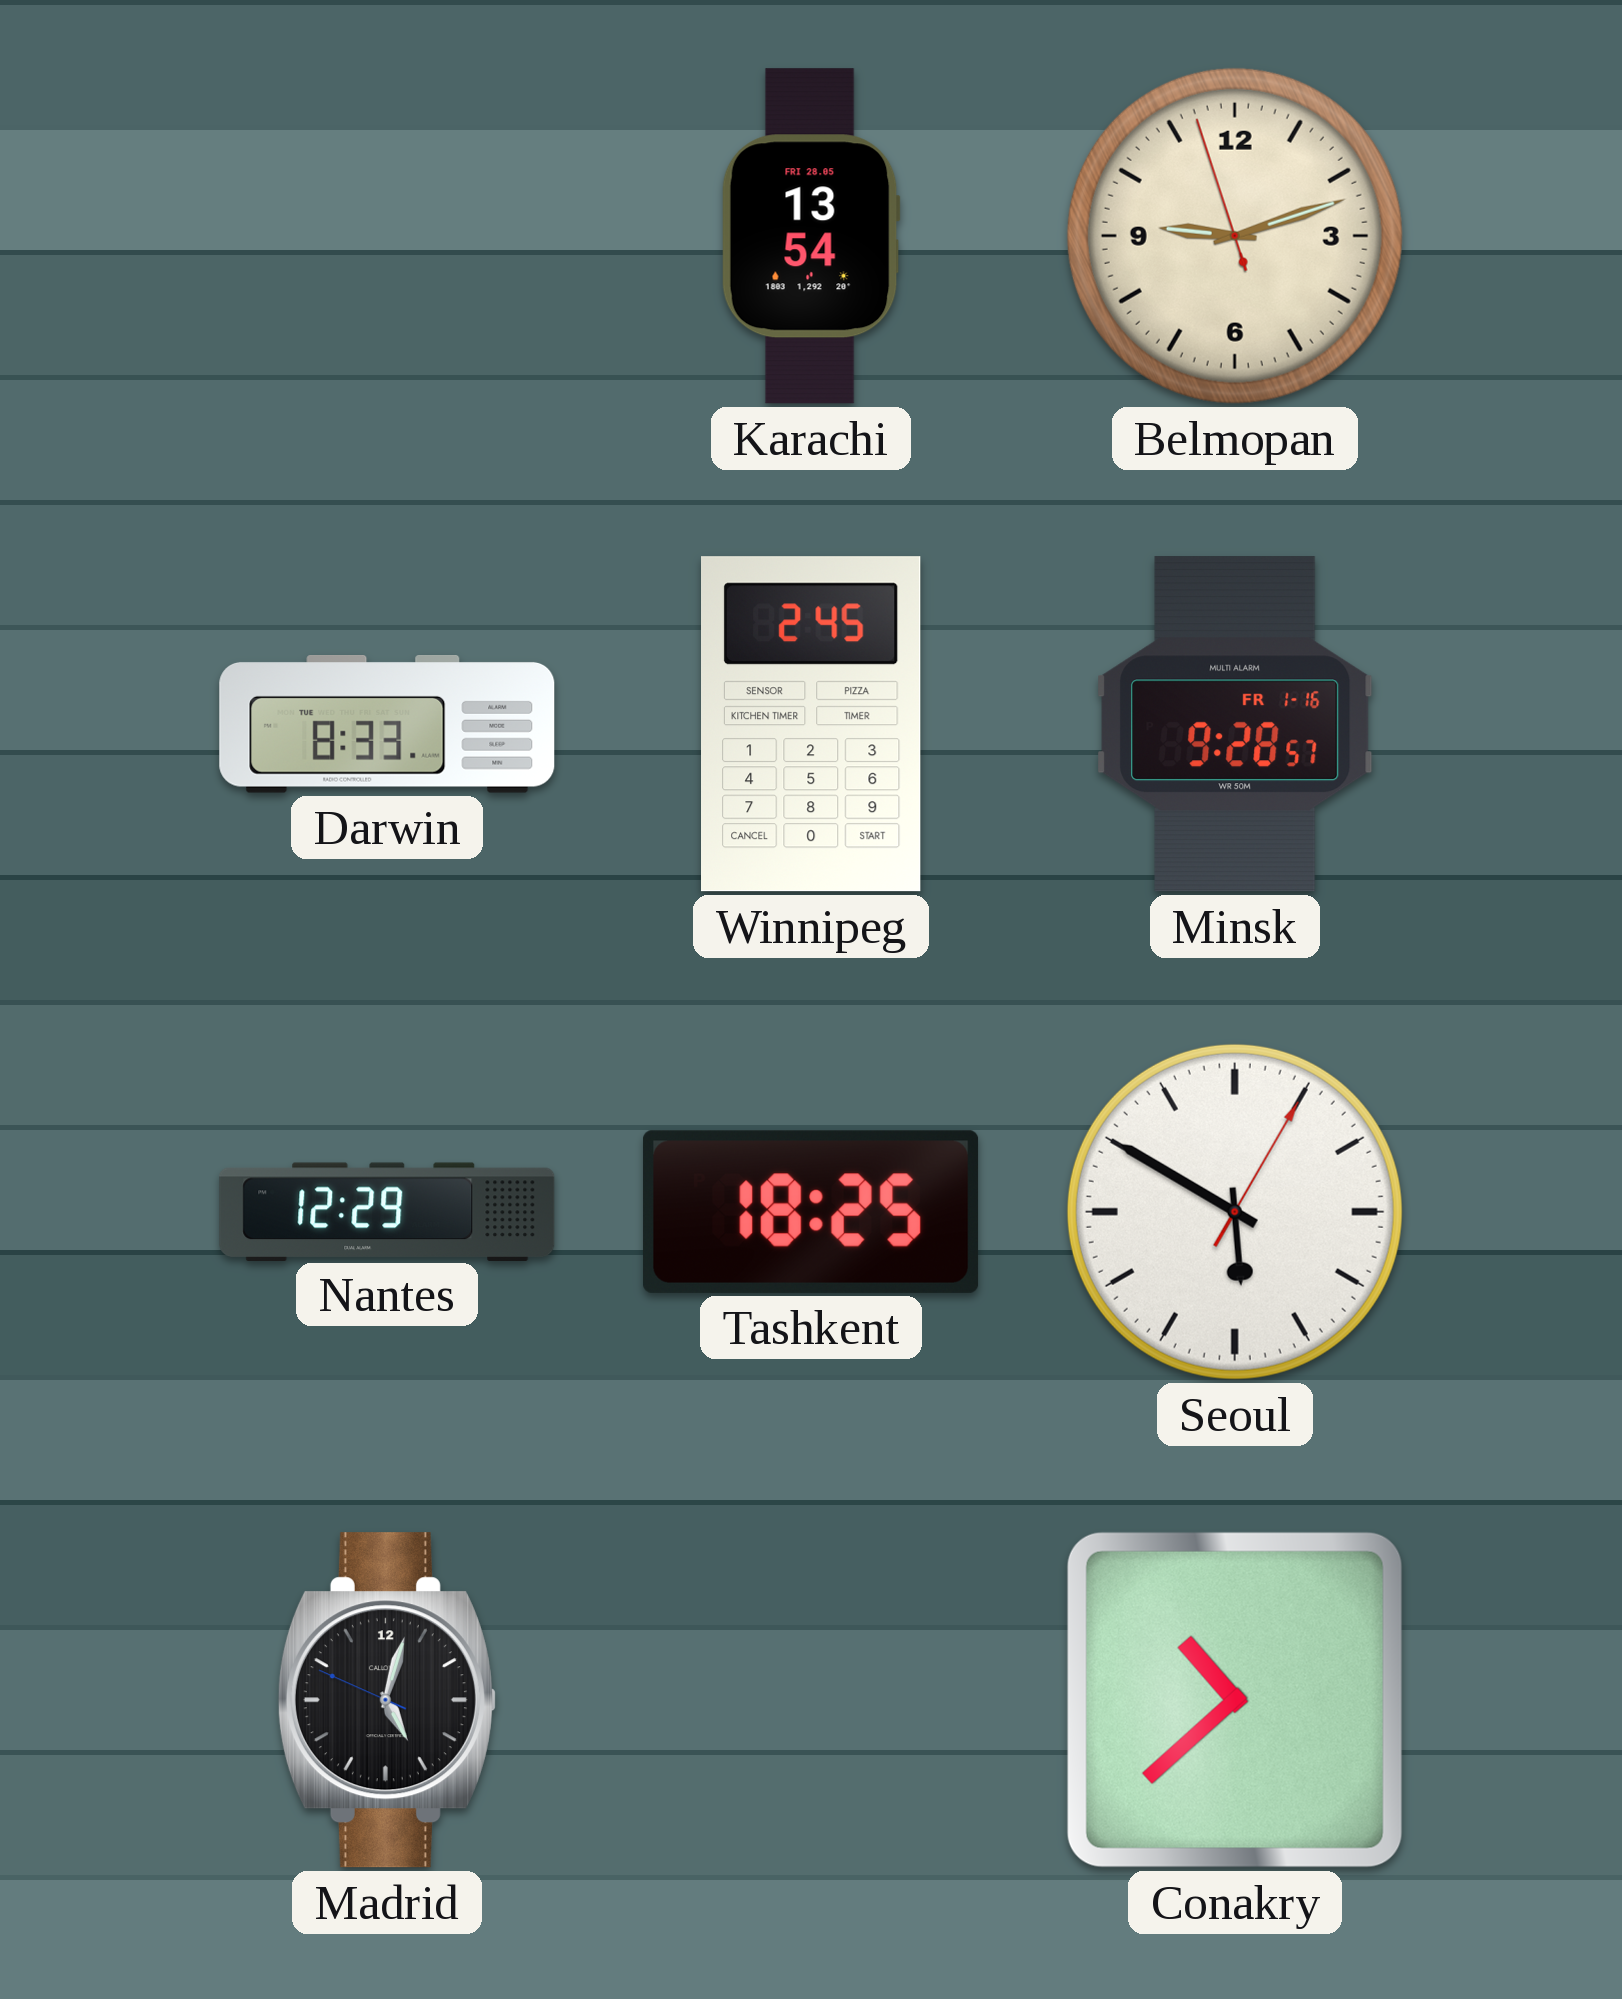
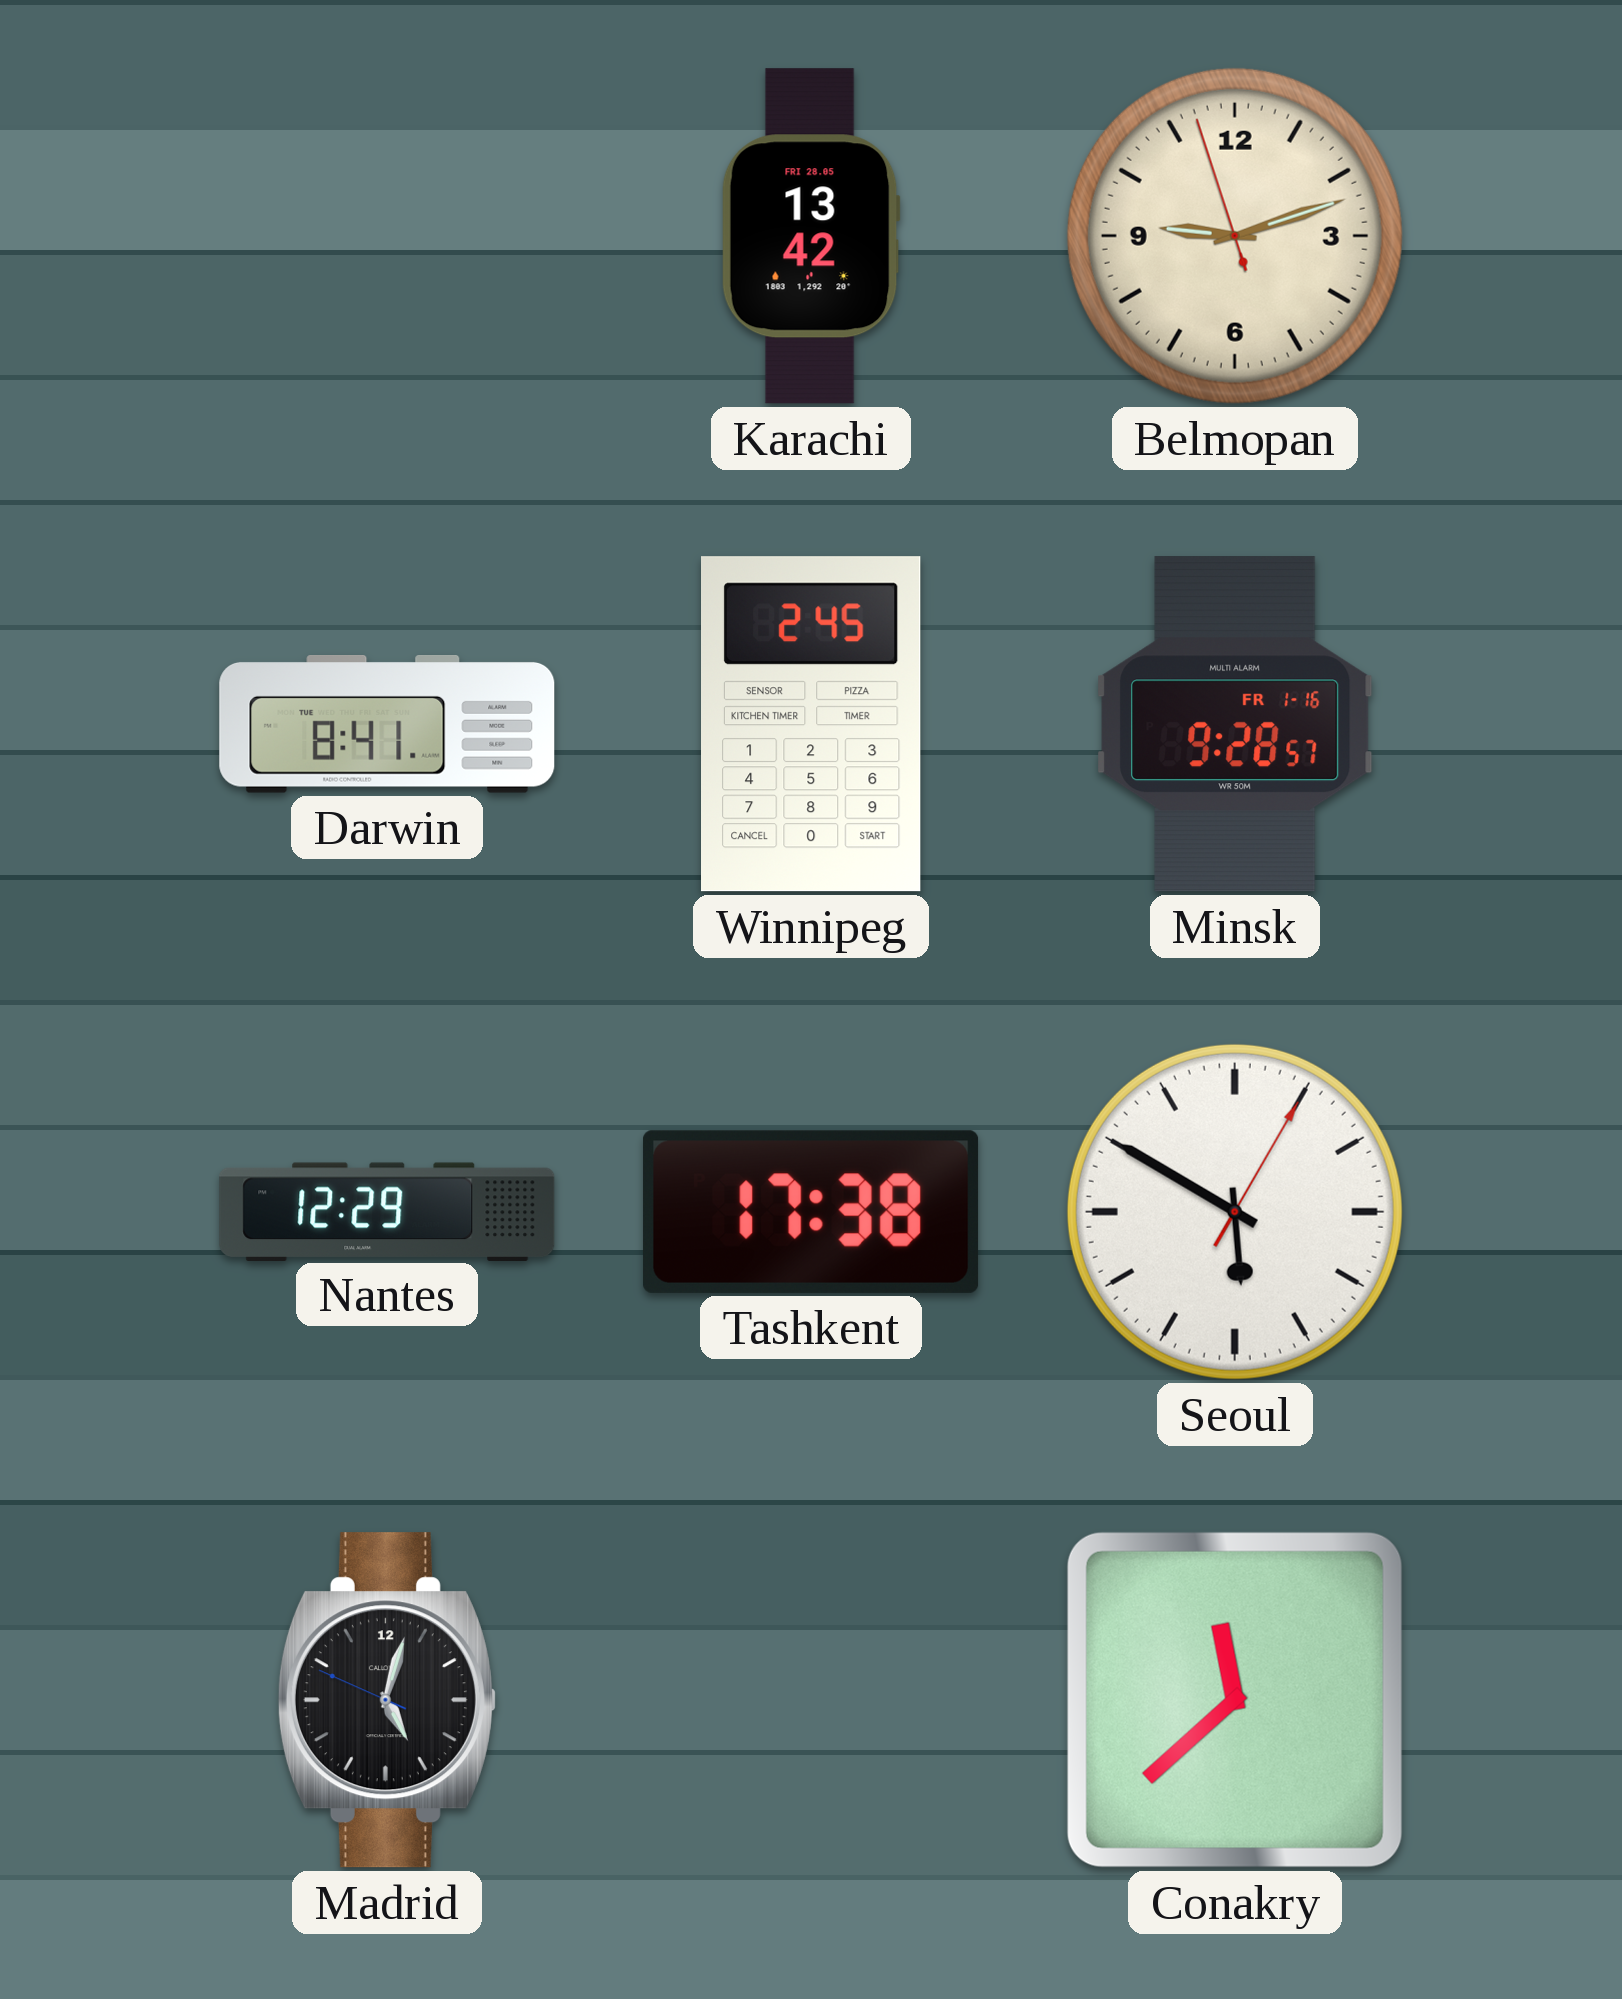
Karachi: 13:54 -> 13:42 (811, 236)
Darwin: 8:33 -> 8:41 (387, 725)
Tashkent: 18:25 -> 17:38 (811, 1212)
Conakry: 10:38 -> 11:38 (1235, 1700)
